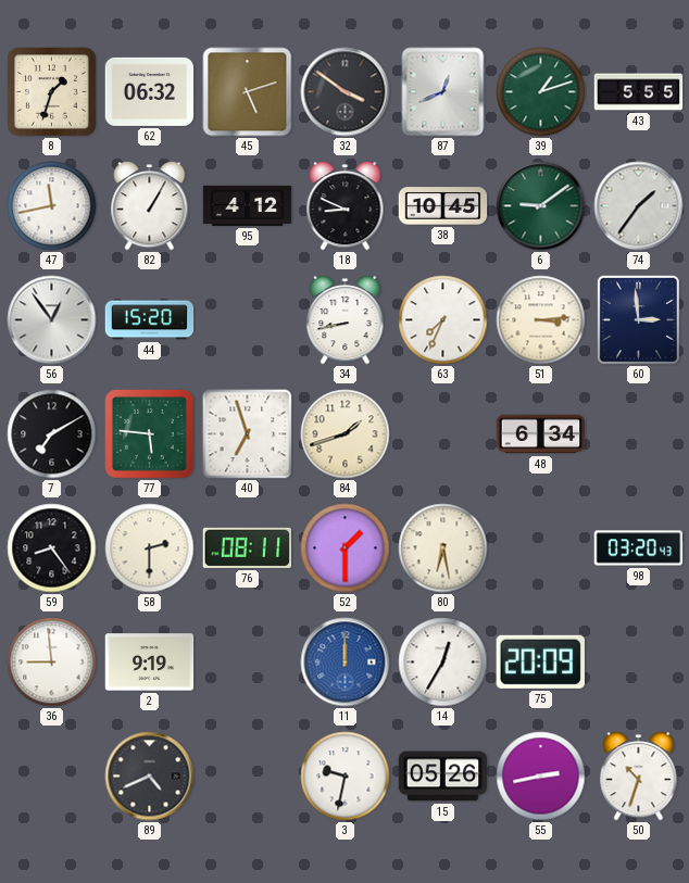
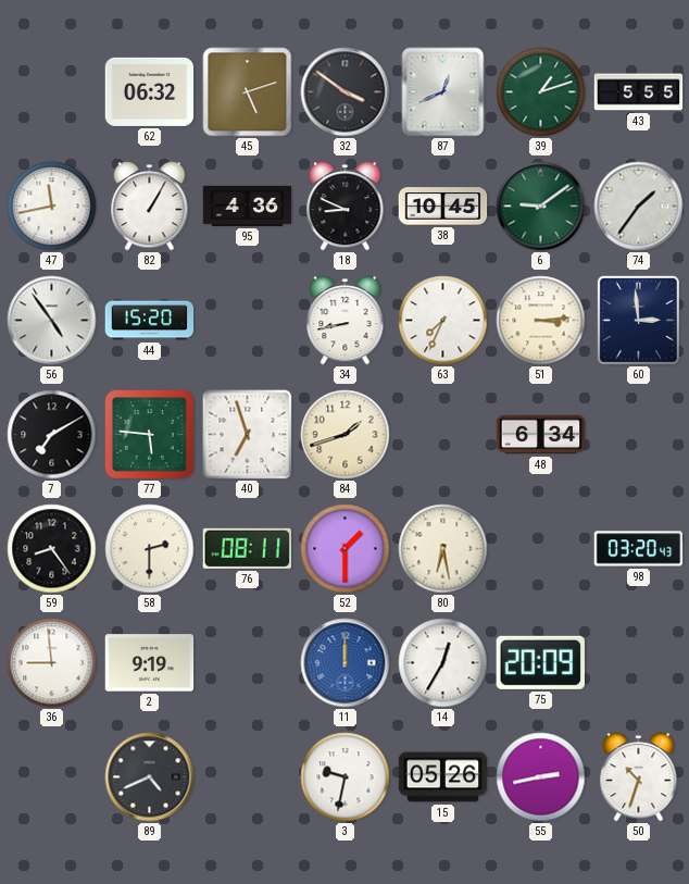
8: 1:33 -> none (52, 92)
95: 4:12 -> 4:36 (248, 206)
56: 12:54 -> 4:54 (52, 321)
